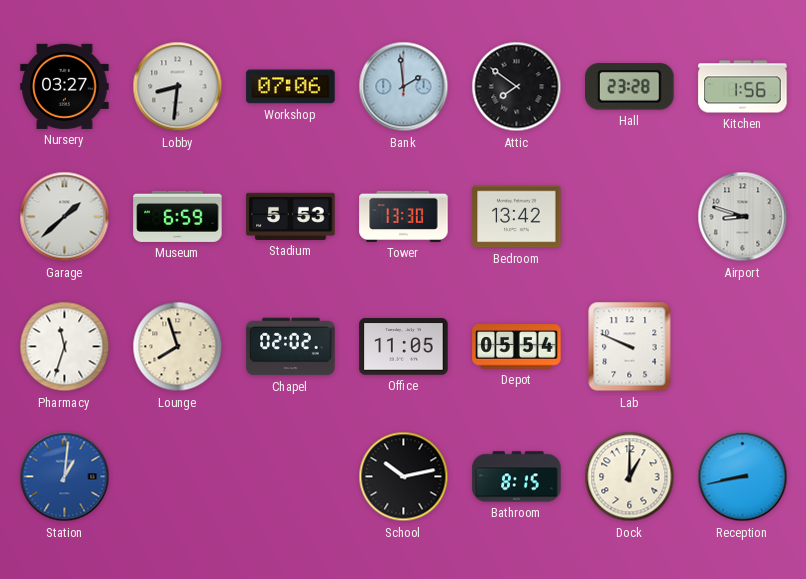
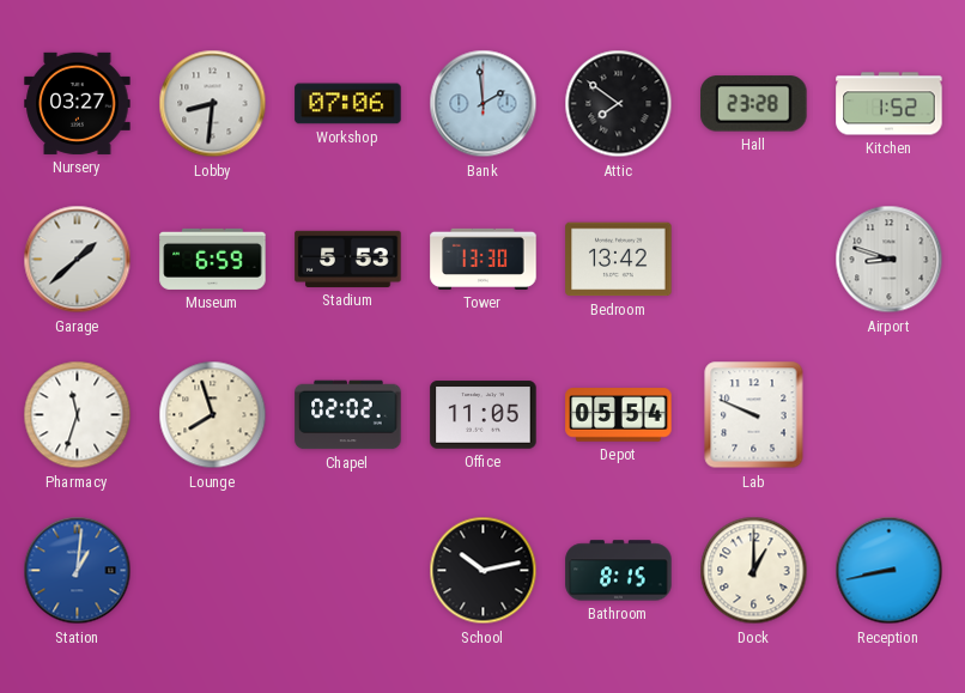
Kitchen: 1:56 -> 1:52 (890, 104)
